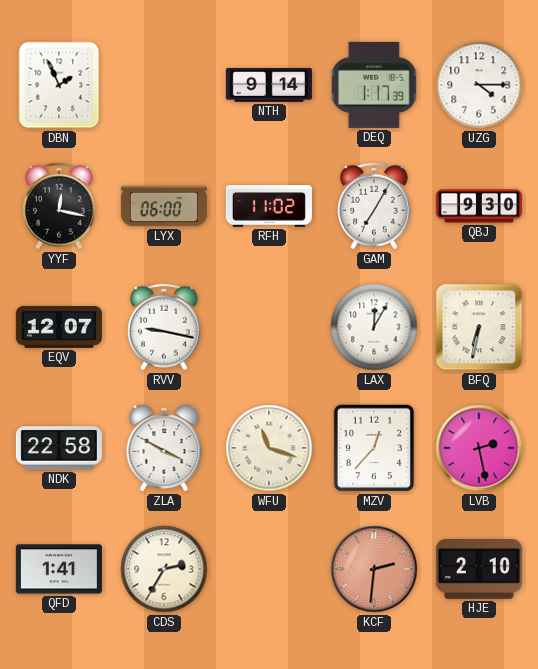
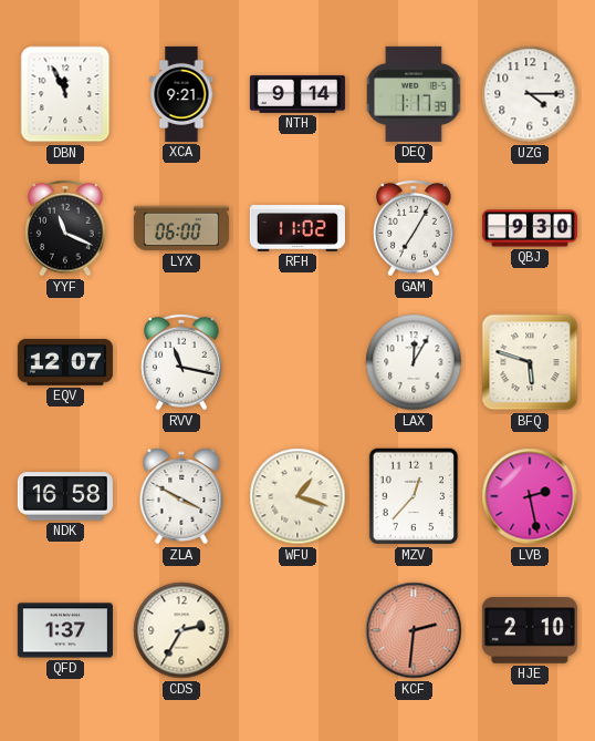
DBN: 1:56 -> 11:56 (65, 94)
XCA: none -> 9:21 (181, 94)
YYF: 12:17 -> 11:19 (65, 228)
RVV: 9:17 -> 11:17 (181, 362)
BFQ: 6:32 -> 5:48 (530, 362)
NDK: 22:58 -> 16:58 (65, 496)
WFU: 11:18 -> 1:18 (297, 496)
QFD: 1:41 -> 1:37 (65, 630)
